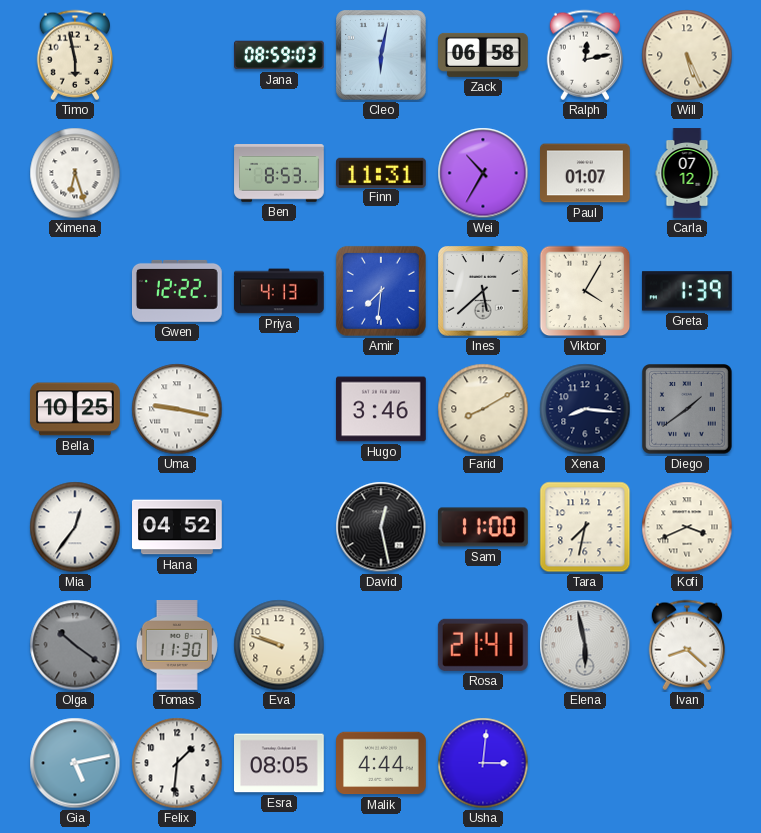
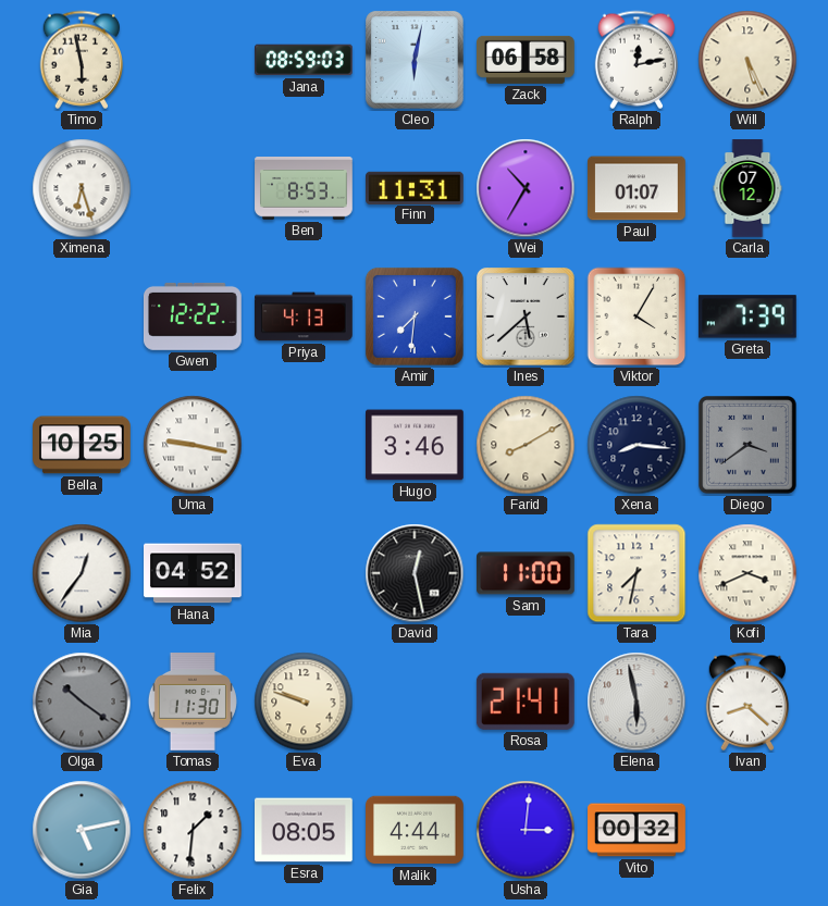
Greta: 1:39 -> 7:39 (747, 317)
Diego: 1:39 -> 3:39 (749, 446)
Vito: none -> 00:32 (637, 830)
